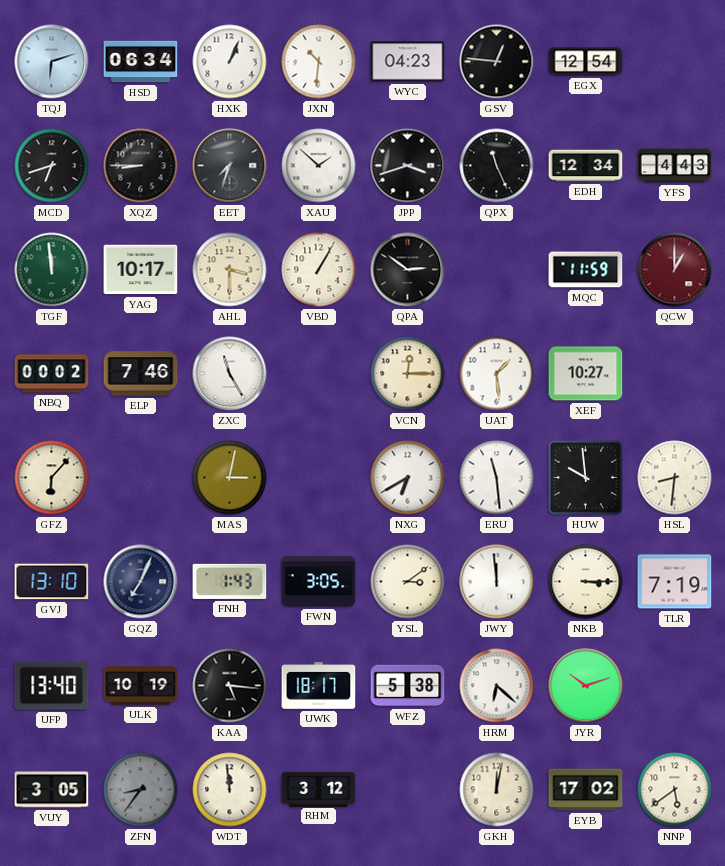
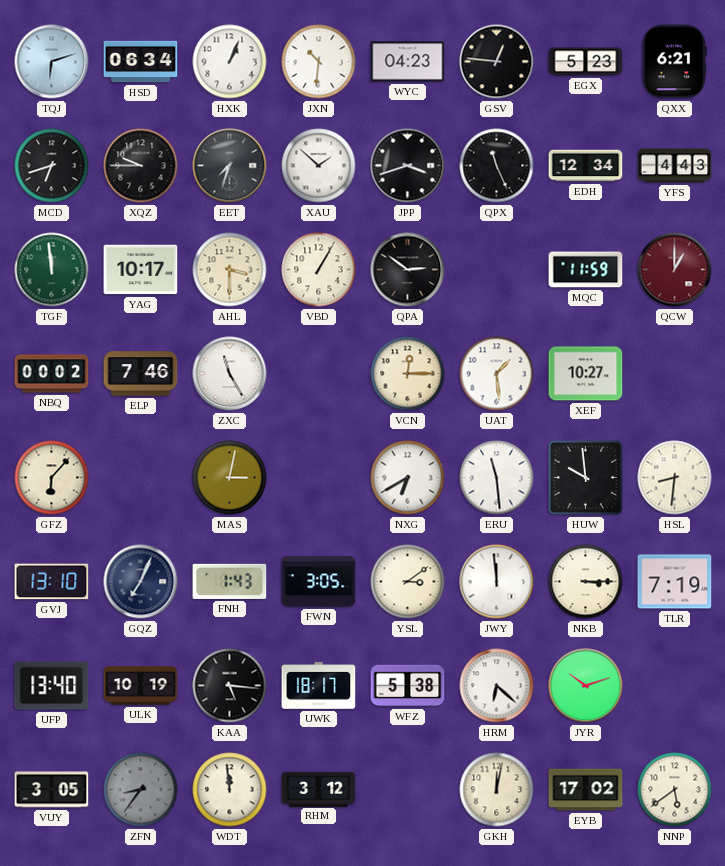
EGX: 12:54 -> 5:23 (586, 62)
QXX: none -> 6:21 (674, 62)
XQZ: 8:45 -> 9:45 (141, 166)
